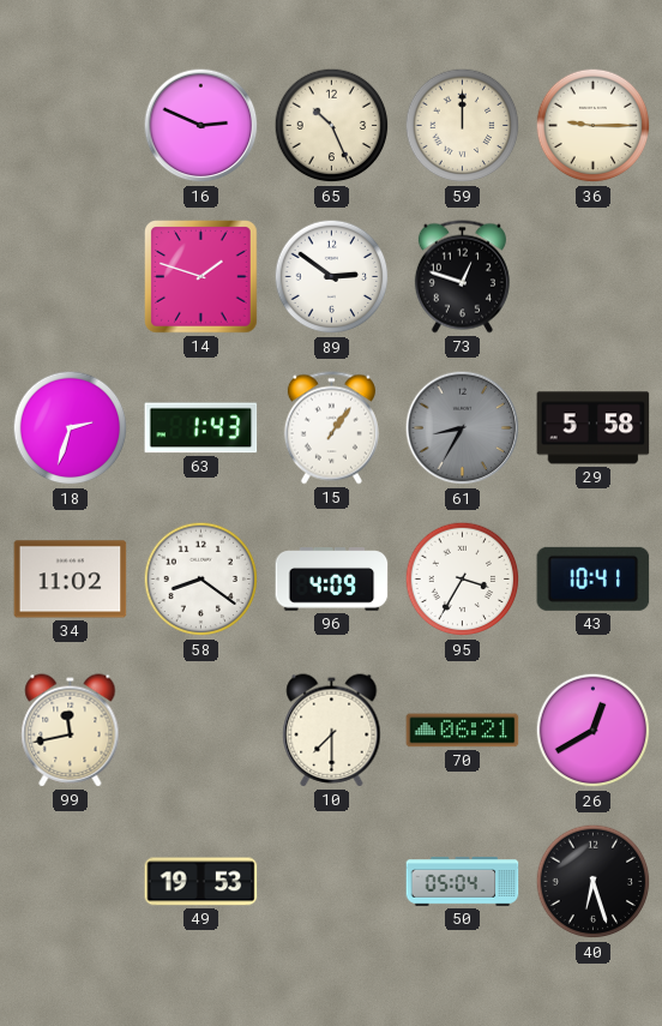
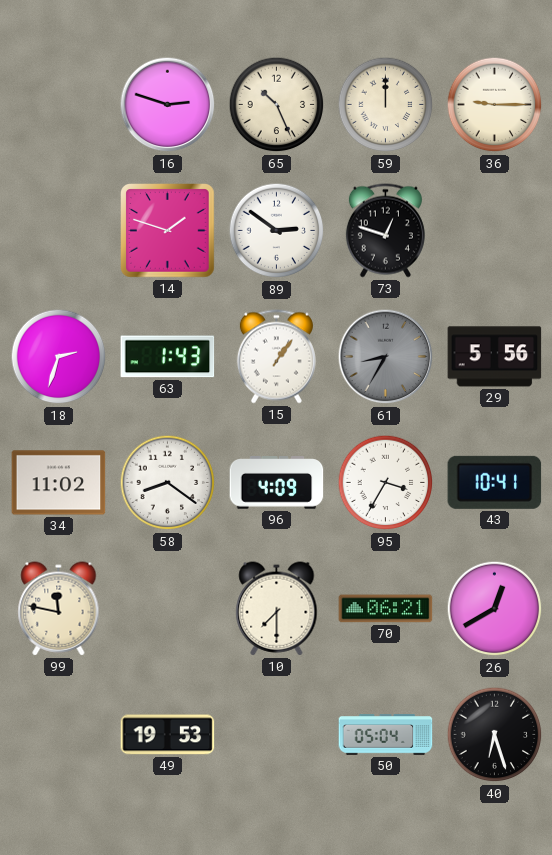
16: 2:49 -> 2:48 (168, 105)
29: 5:58 -> 5:56 (495, 357)
99: 11:43 -> 11:47 (59, 609)
